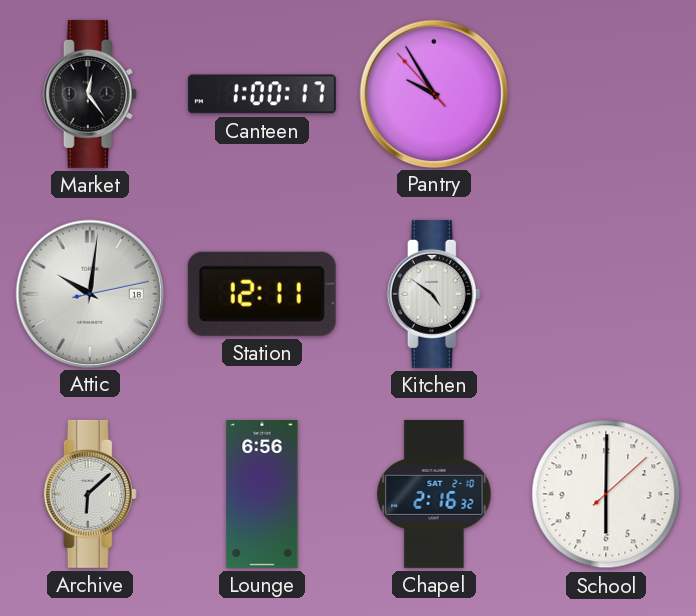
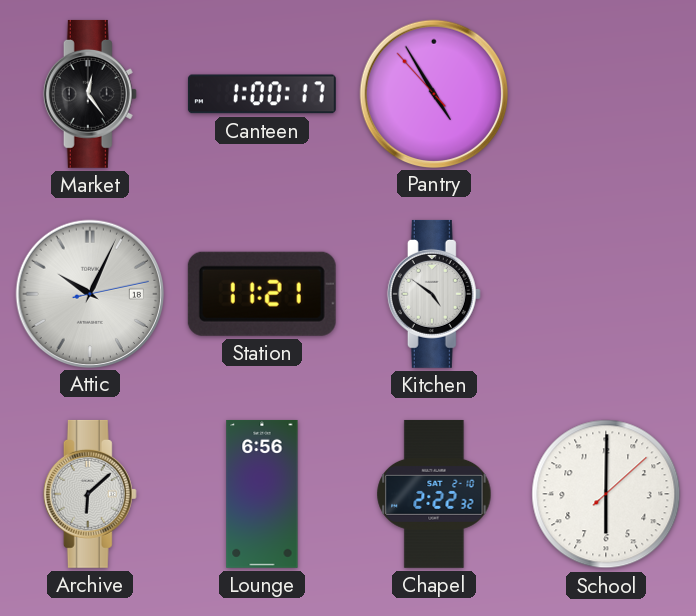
Pantry: 9:54 -> 4:54 (433, 93)
Attic: 10:01 -> 10:04 (89, 293)
Station: 12:11 -> 11:21 (262, 294)
Chapel: 2:16 -> 2:22 (434, 494)
